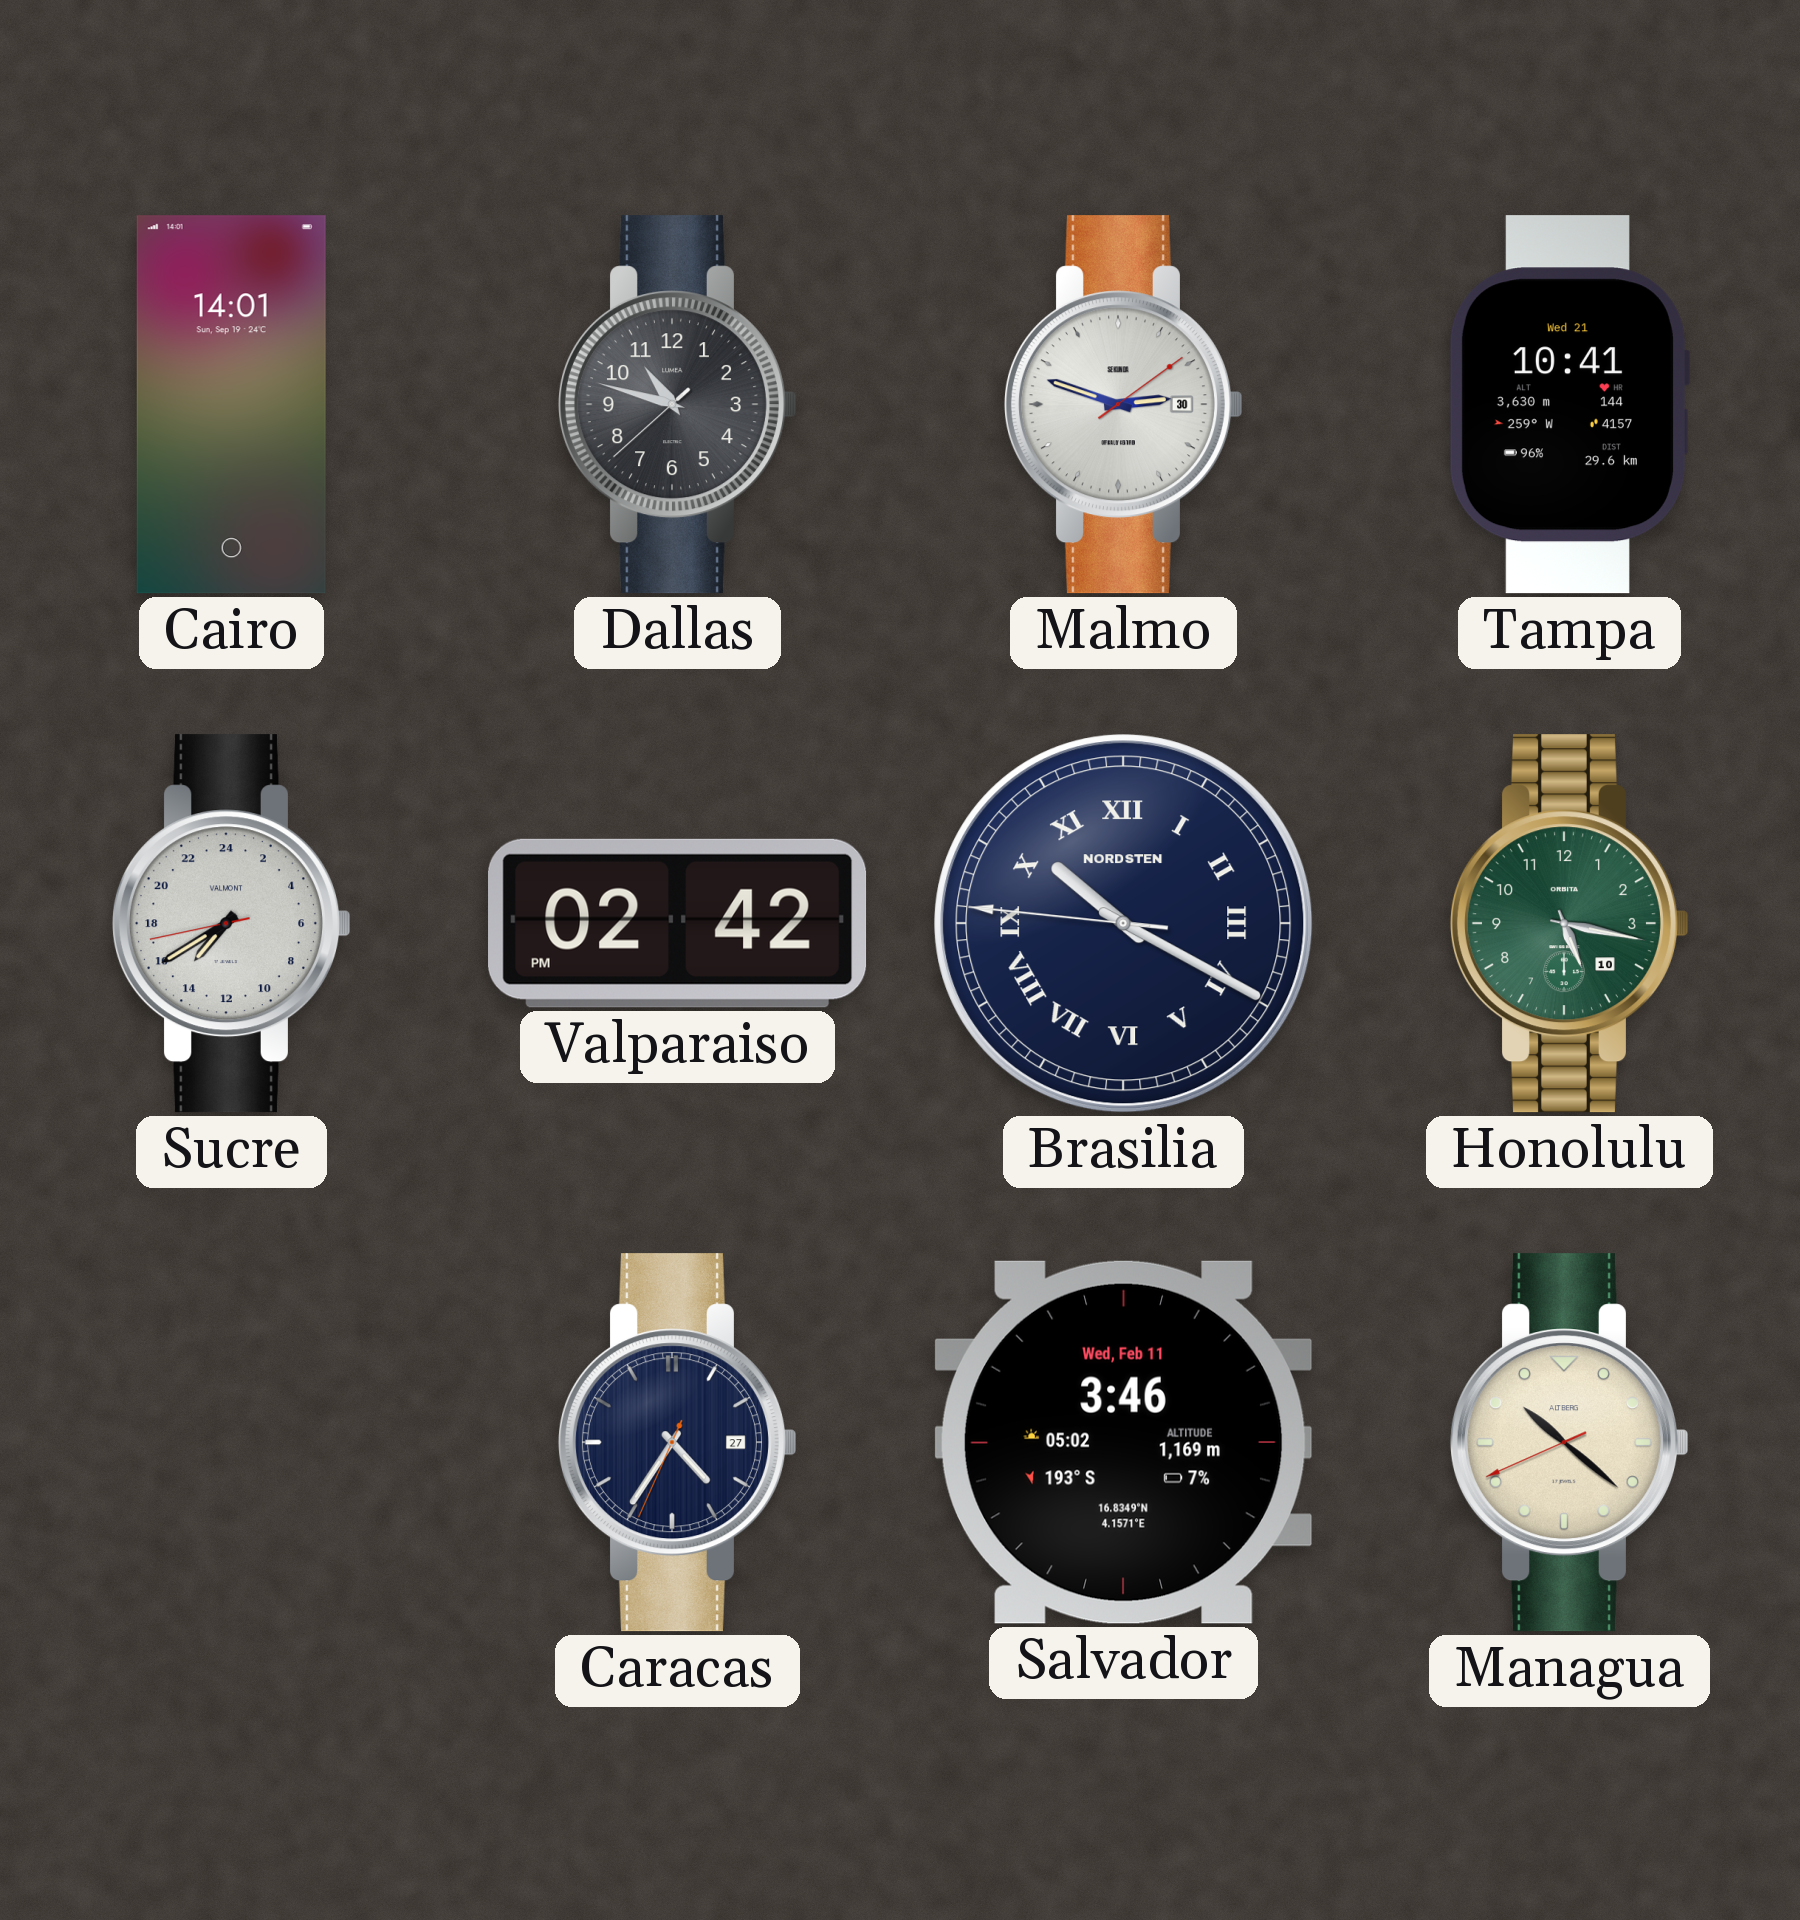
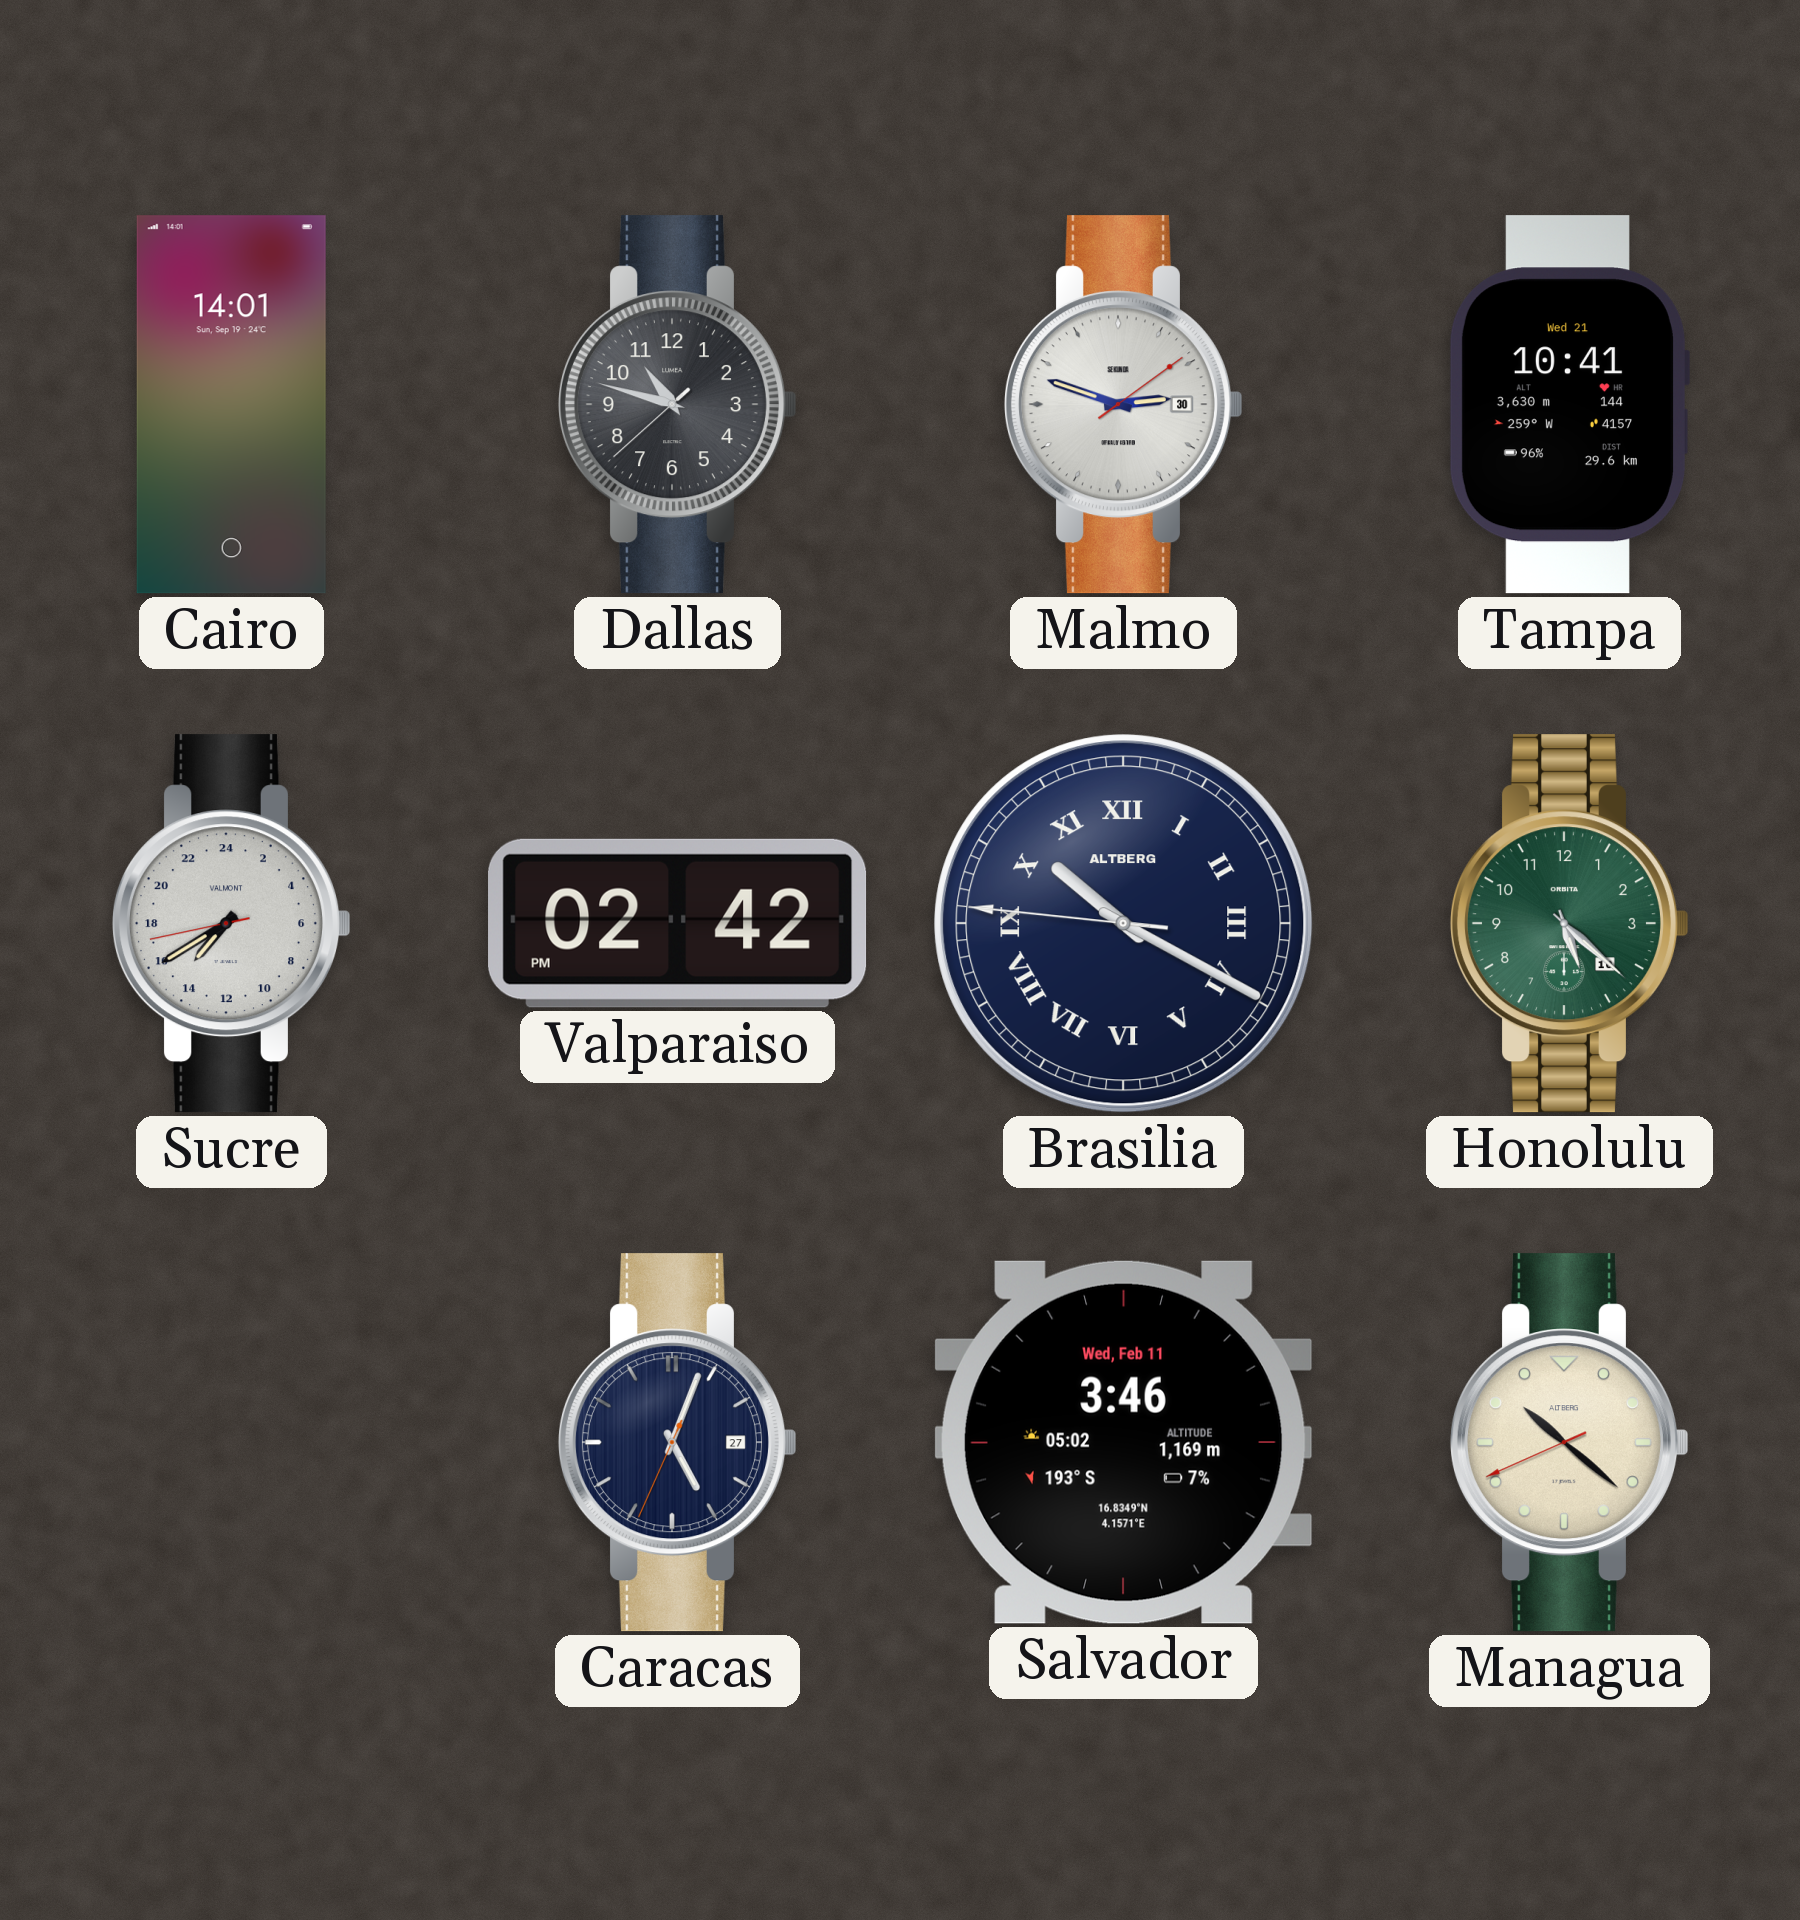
Brasilia brand: NORDSTEN -> ALTBERG (1124, 924)
Honolulu: 5:17 -> 5:22 (1569, 924)
Caracas: 4:35 -> 5:03 (677, 1443)
